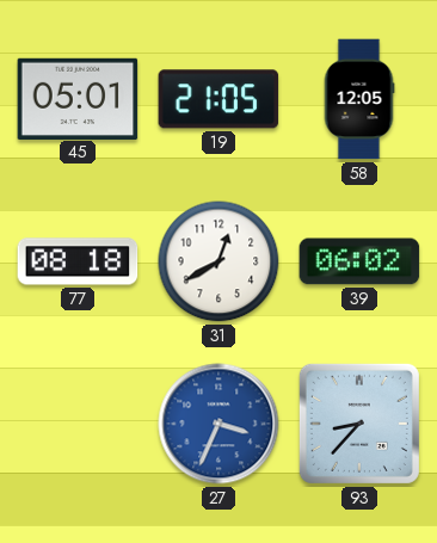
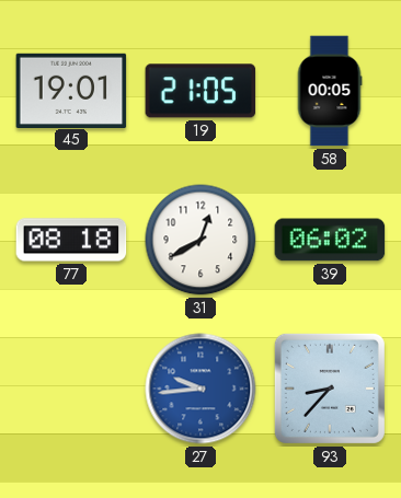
45: 05:01 -> 19:01 (71, 90)
58: 12:05 -> 00:05 (330, 91)
27: 3:34 -> 9:44 (200, 389)
